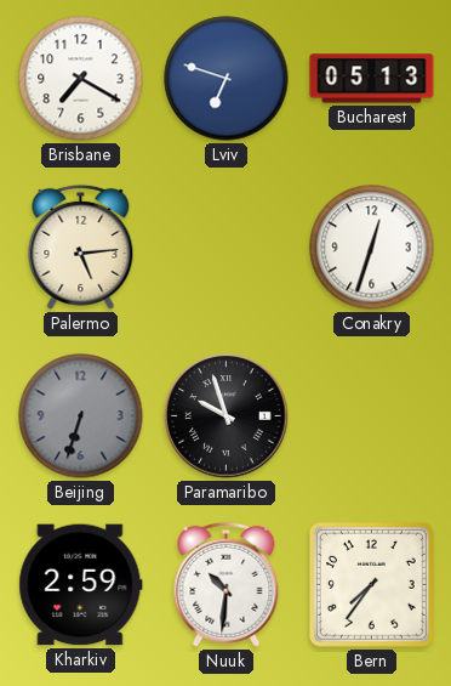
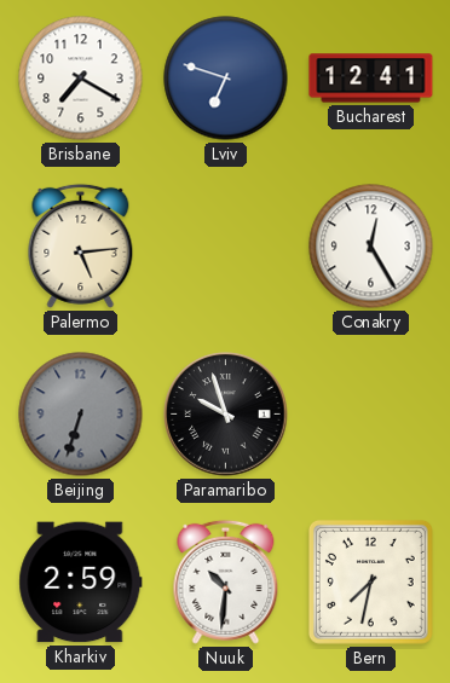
Bucharest: 05:13 -> 12:41 (371, 79)
Conakry: 12:33 -> 12:25 (371, 247)
Bern: 7:36 -> 7:32 (370, 581)
